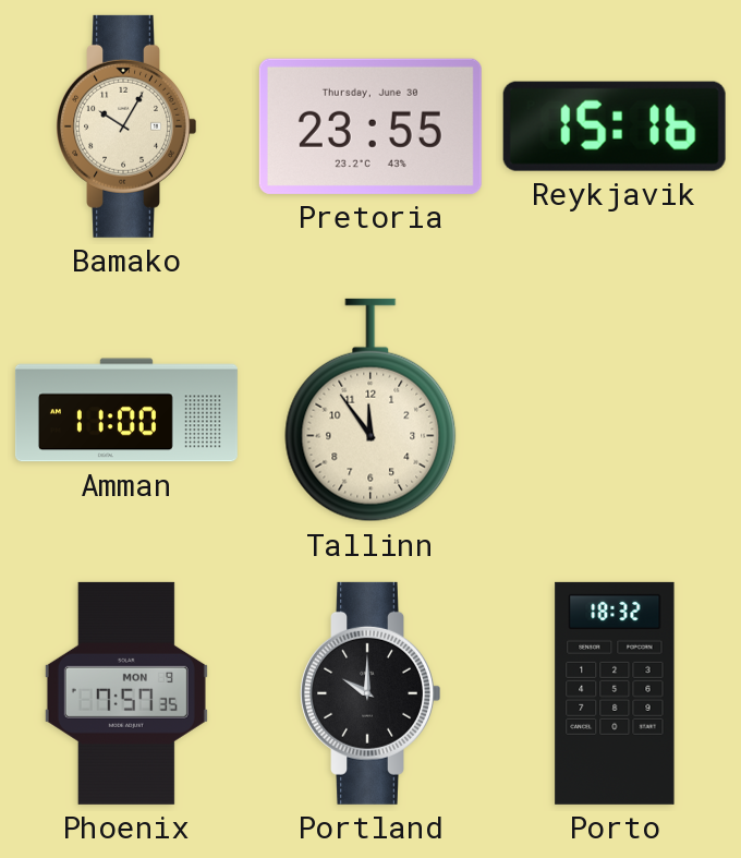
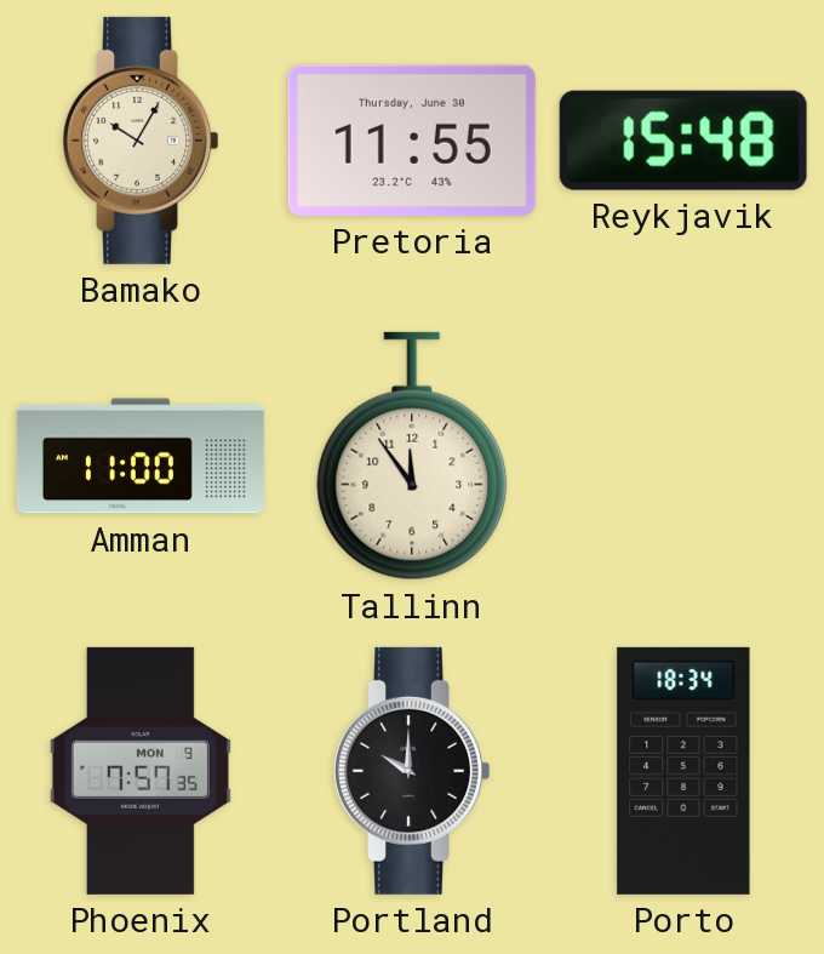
Pretoria: 23:55 -> 11:55 (412, 141)
Reykjavik: 15:16 -> 15:48 (683, 141)
Porto: 18:32 -> 18:34 (683, 771)
